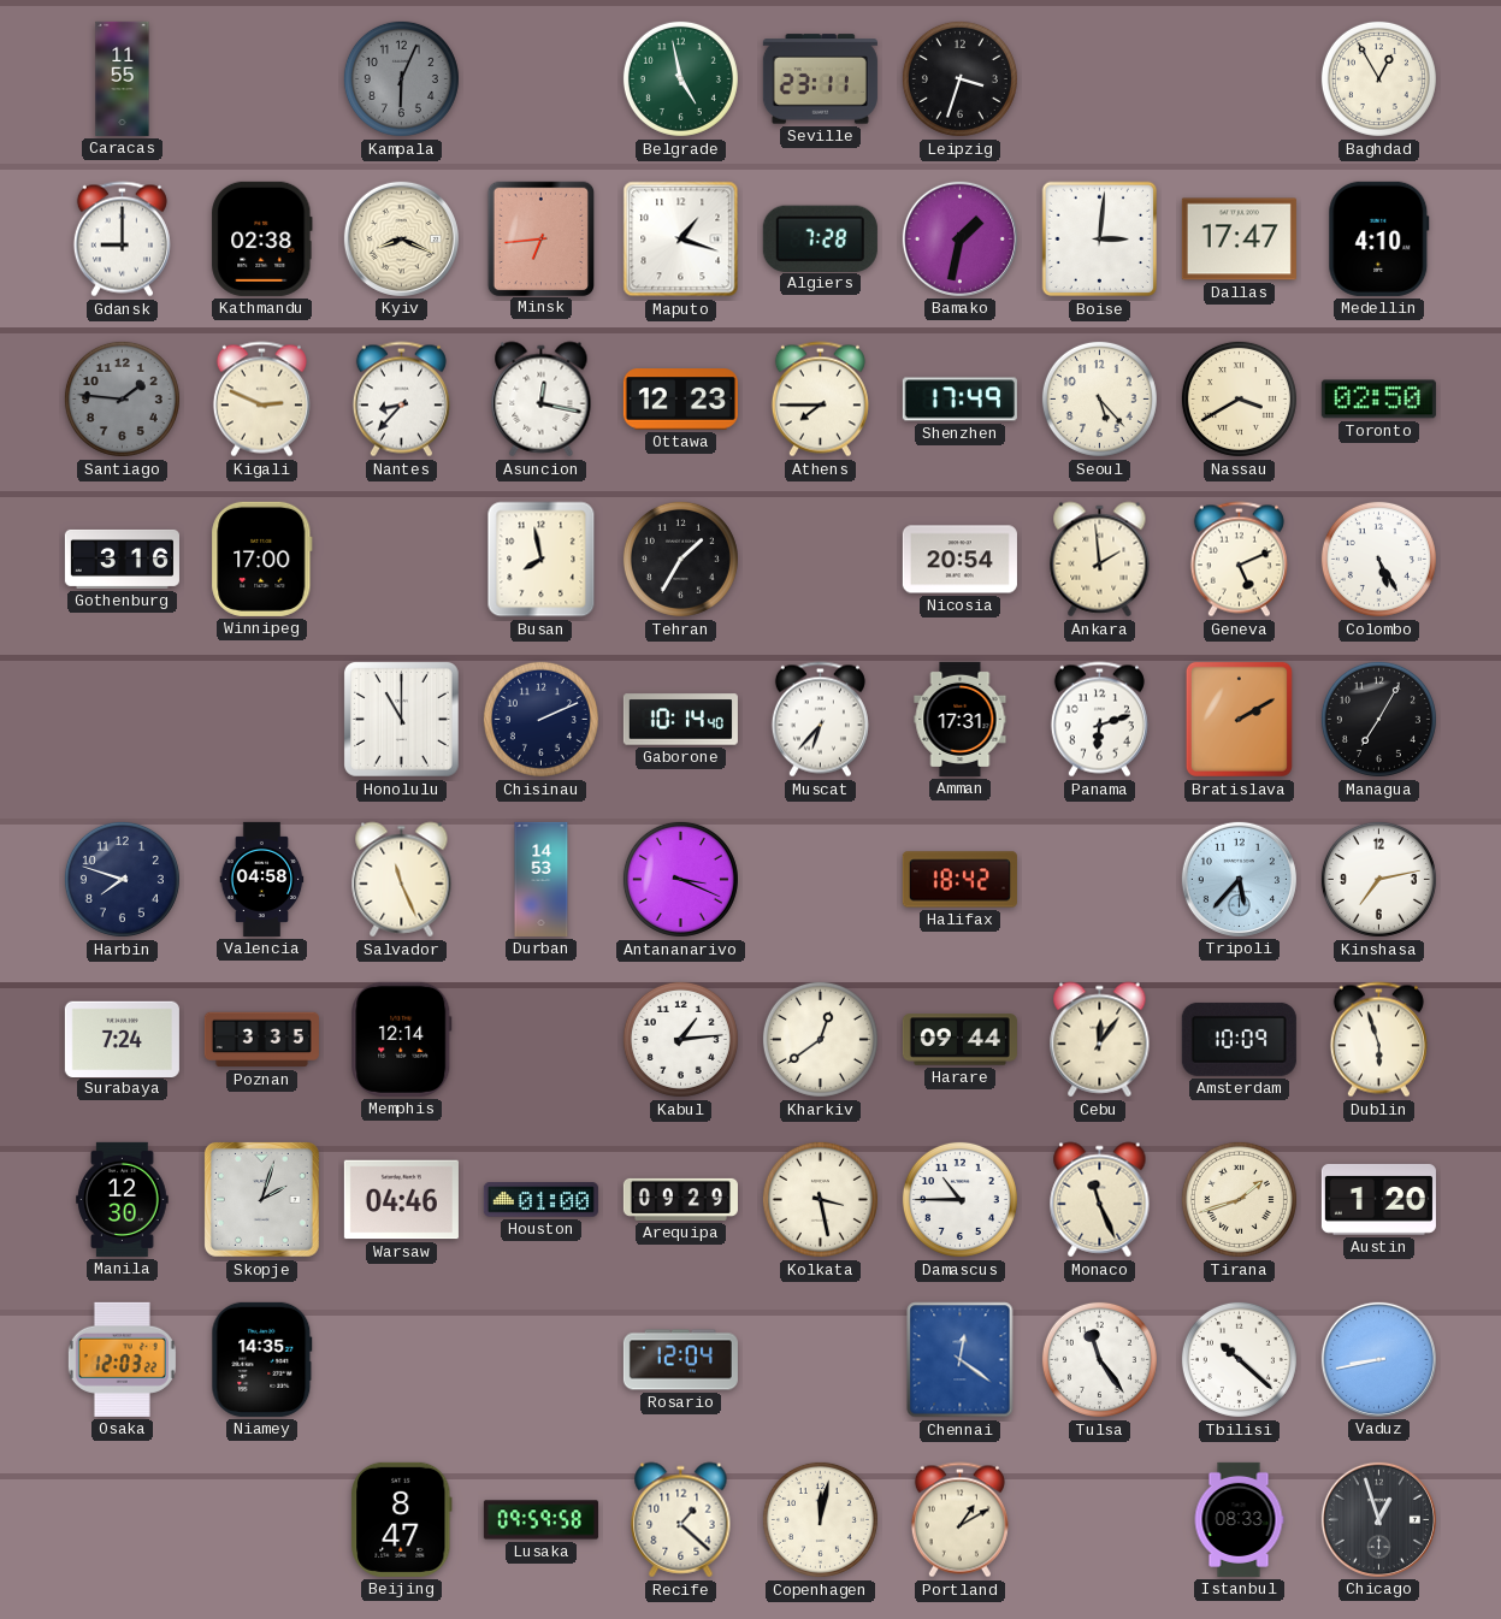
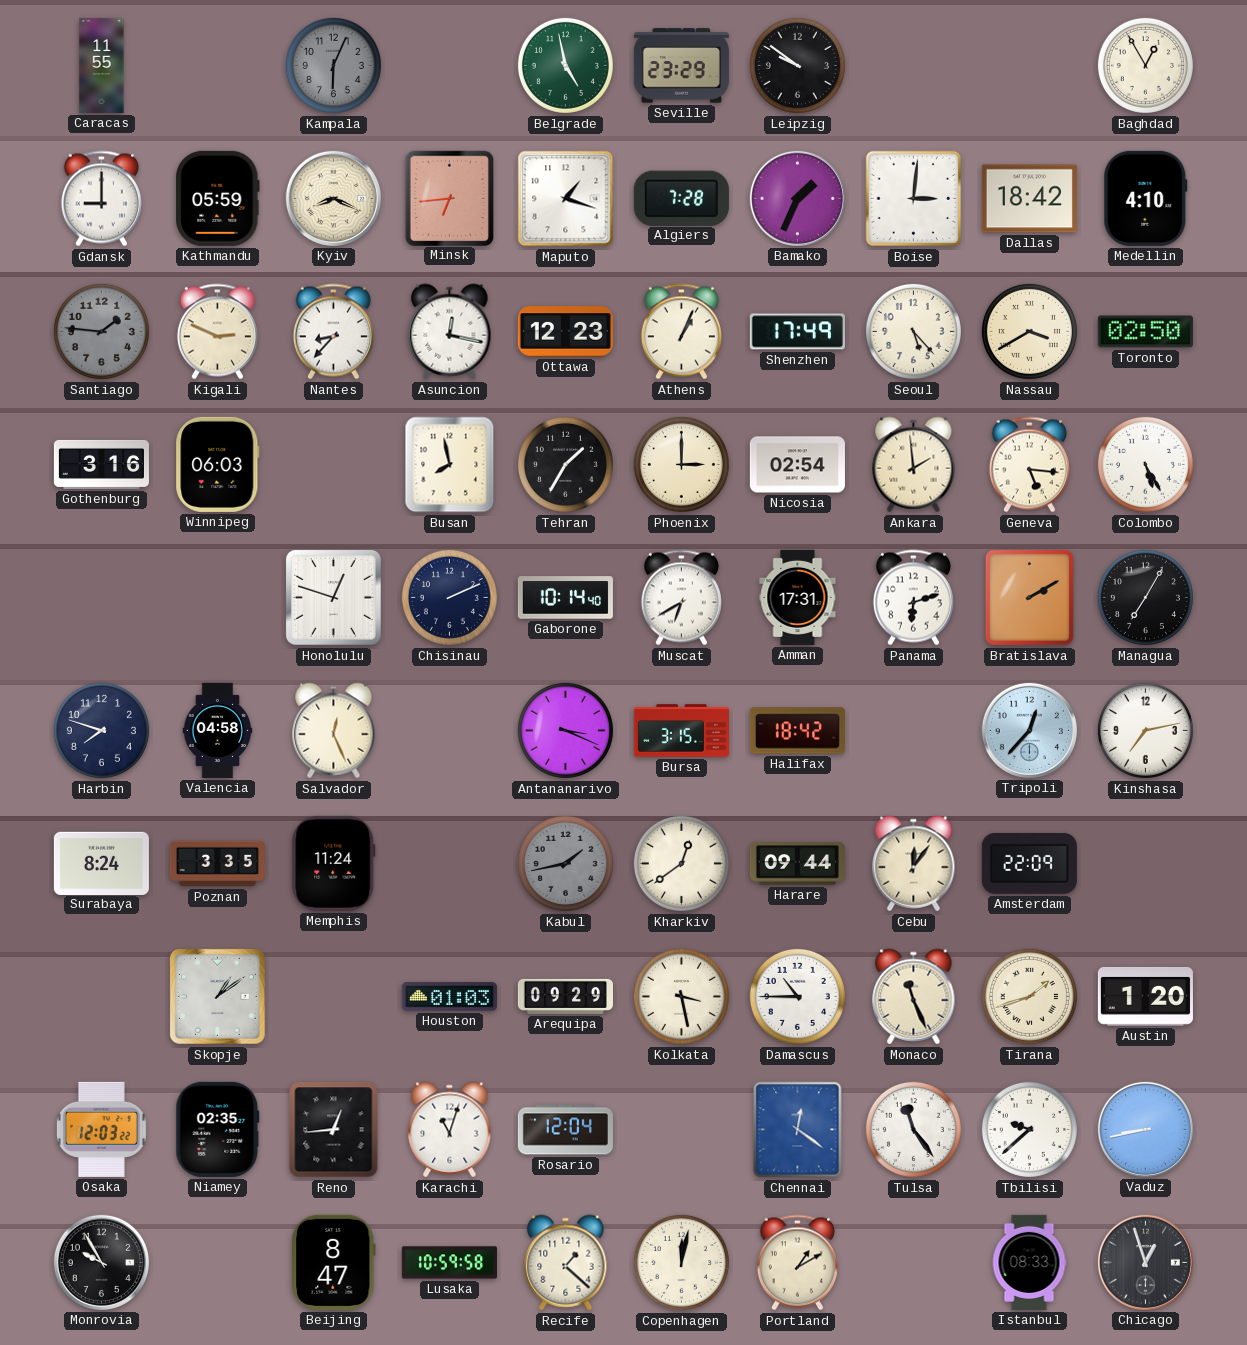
Seville: 23:11 -> 23:29 (681, 66)
Leipzig: 3:33 -> 9:51 (797, 65)
Kathmandu: 02:38 -> 05:59 (218, 198)
Bamako: 1:32 -> 1:34 (797, 198)
Dallas: 17:47 -> 18:42 (1029, 199)
Athens: 7:45 -> 1:04 (681, 332)
Winnipeg: 17:00 -> 06:03 (218, 464)
Phoenix: none -> 3:00 (681, 464)
Nicosia: 20:54 -> 02:54 (797, 465)
Geneva: 5:11 -> 5:16 (1029, 465)
Honolulu: 11:00 -> 12:48 (333, 597)
Muscat: 6:37 -> 6:40 (681, 598)
Salvador: 11:26 -> 12:26 (334, 731)
Durban: 14:53 -> none (542, 879)
Bursa: none -> 3:15 (681, 731)
Tripoli: 5:37 -> 12:37 (1029, 730)
Surabaya: 7:24 -> 8:24 (101, 863)
Memphis: 12:14 -> 11:24 (334, 863)
Kabul: 1:14 -> 1:43 (565, 863)
Kabul dial: white -> grey (565, 863)
Amsterdam: 10:09 -> 22:09 (1029, 863)
Dublin: 5:57 -> none (1378, 1040)
Manila: 12:30 -> none (123, 1199)
Skopje: 2:03 -> 1:09 (217, 996)
Warsaw: 04:46 -> none (401, 1200)
Houston: 01:00 -> 01:03 (449, 997)
Niamey: 14:35 -> 02:35 (218, 1129)
Reno: none -> 12:44 (334, 1130)
Karachi: none -> 11:03 (450, 1130)
Tbilisi: 10:22 -> 9:38 (1029, 1129)
Monrovia: none -> 9:55 (101, 1262)
Lusaka: 09:59 -> 10:59 (449, 1263)
